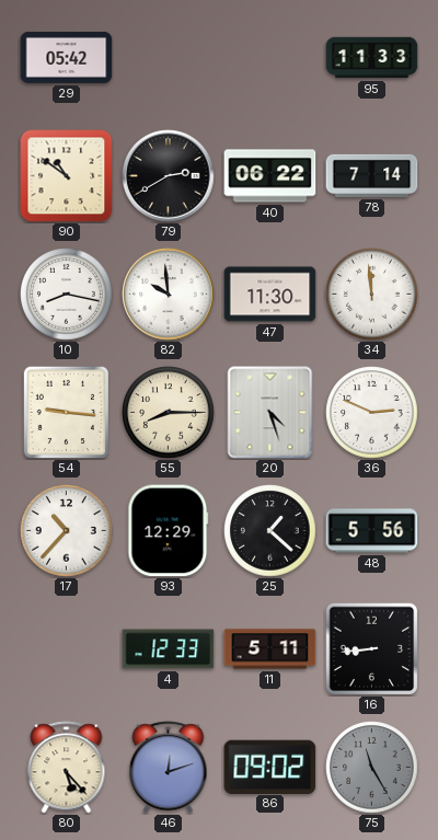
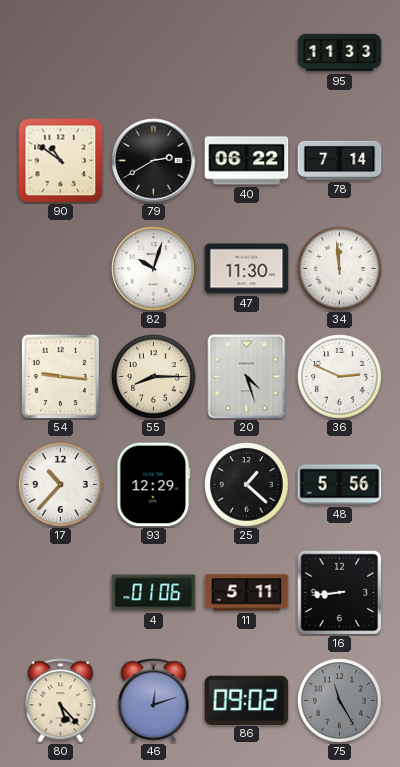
29: 05:42 -> none (67, 57)
10: 8:17 -> none (67, 295)
82: 9:59 -> 10:03 (154, 269)
4: 12:33 -> 01:06 (154, 593)
